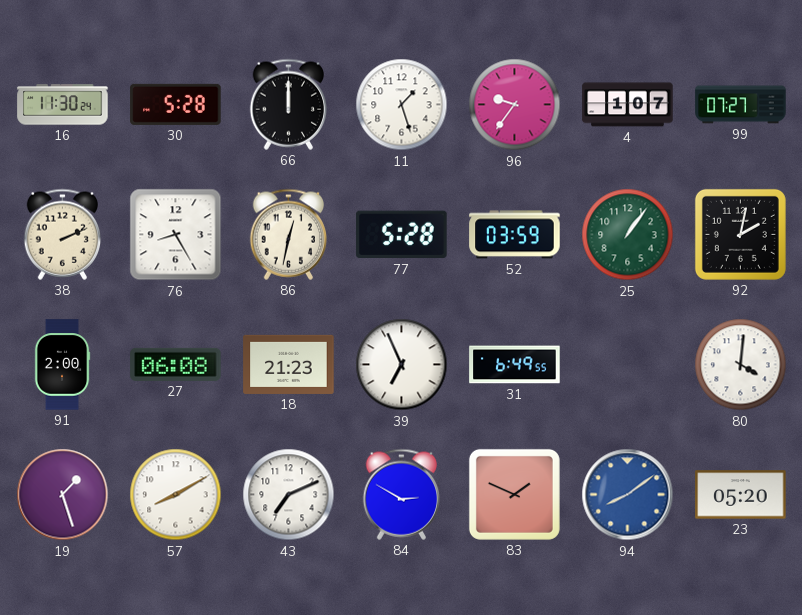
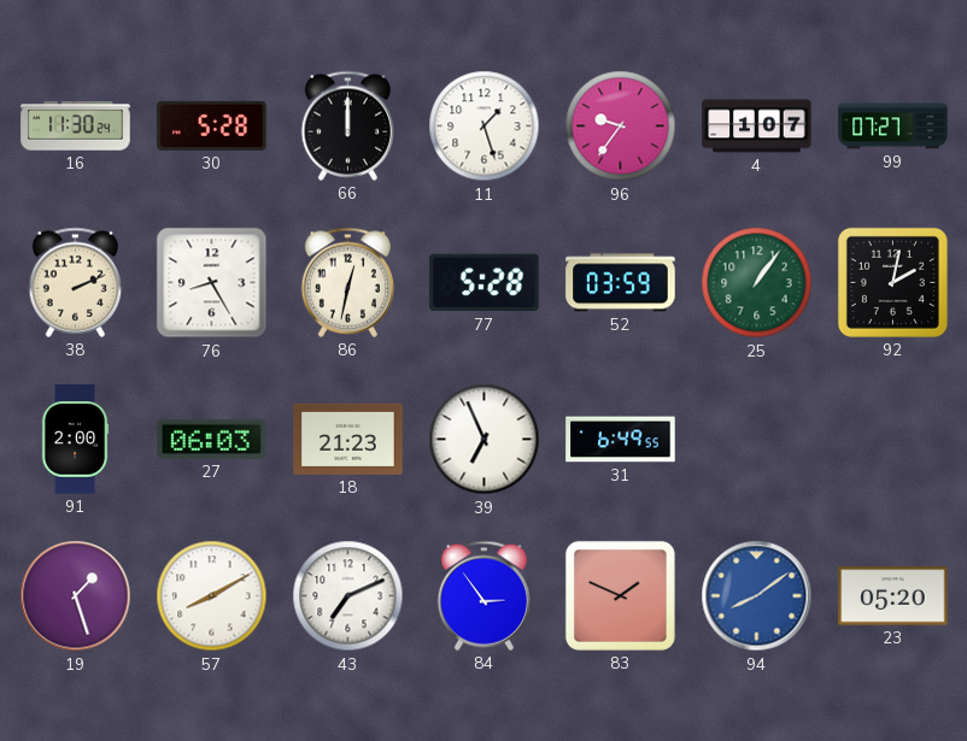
27: 06:08 -> 06:03 (212, 439)
80: 4:01 -> none (741, 365)
84: 2:50 -> 2:54 (485, 595)
